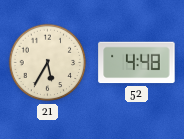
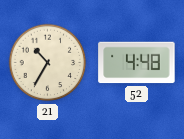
21: 5:35 -> 10:35 (48, 63)
